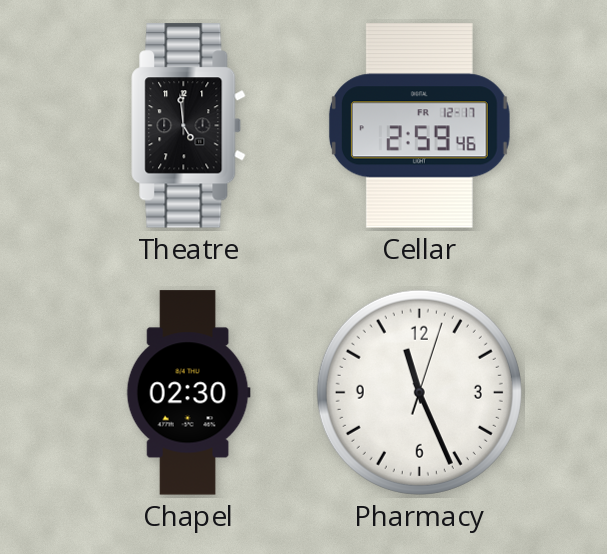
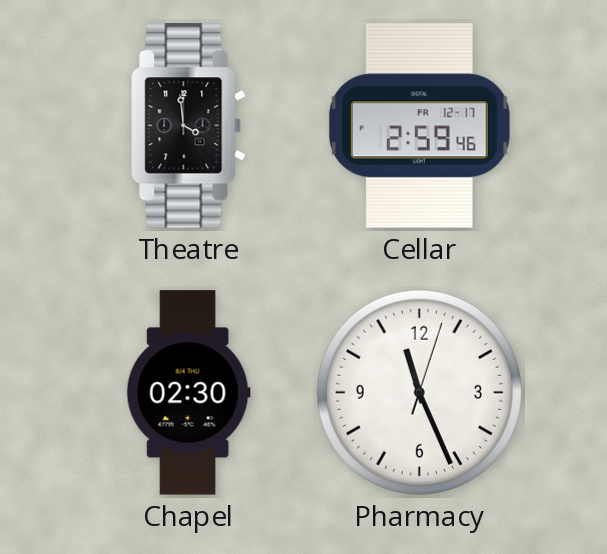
Theatre: 4:59 -> 3:59 (189, 126)
